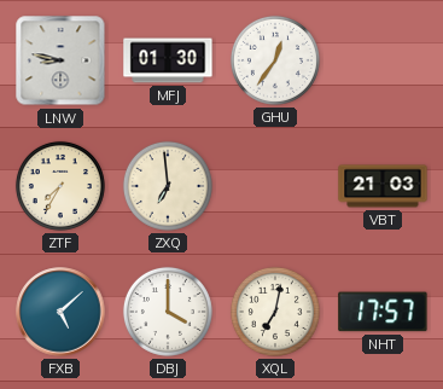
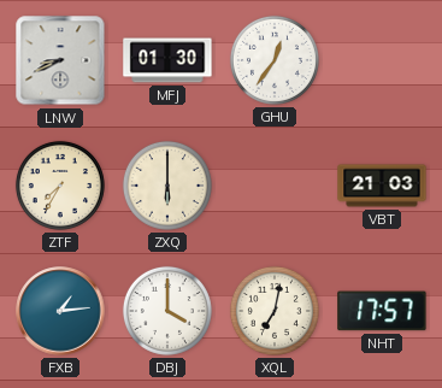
LNW: 8:47 -> 8:41 (60, 60)
ZXQ: 6:59 -> 6:00 (167, 186)
FXB: 5:08 -> 1:14 (60, 311)
